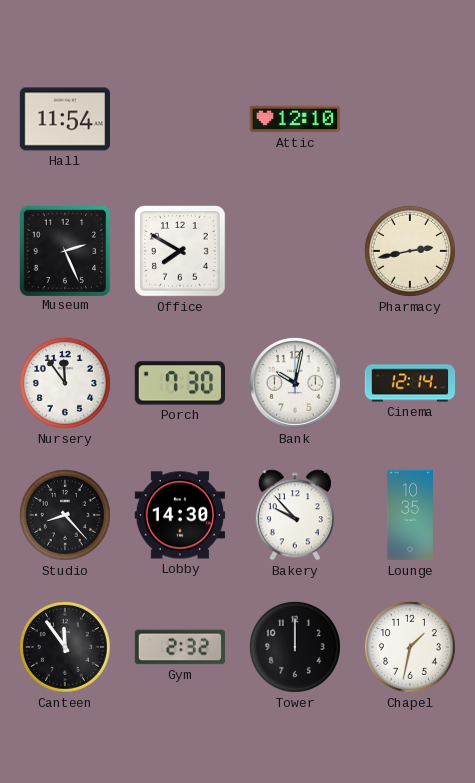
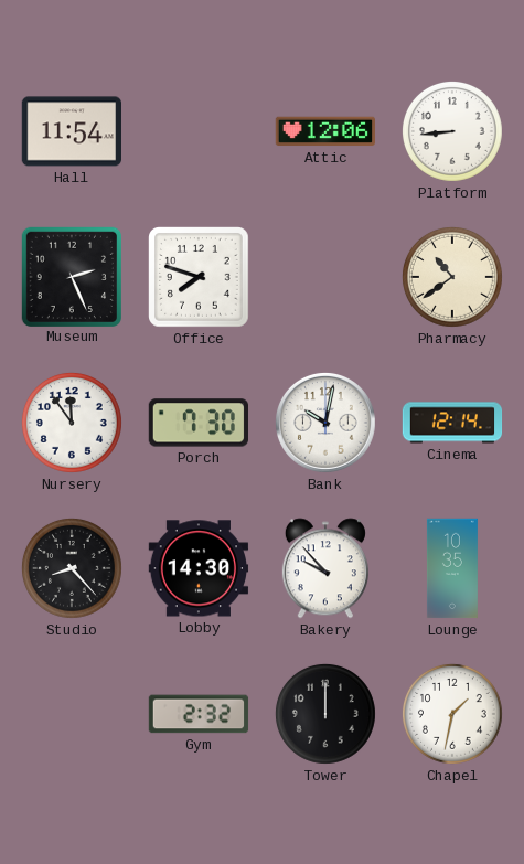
Attic: 12:10 -> 12:06 (324, 131)
Platform: none -> 8:44 (452, 131)
Office: 7:50 -> 7:48 (200, 278)
Pharmacy: 2:43 -> 10:39 (452, 277)
Canteen: 11:54 -> none (65, 647)
